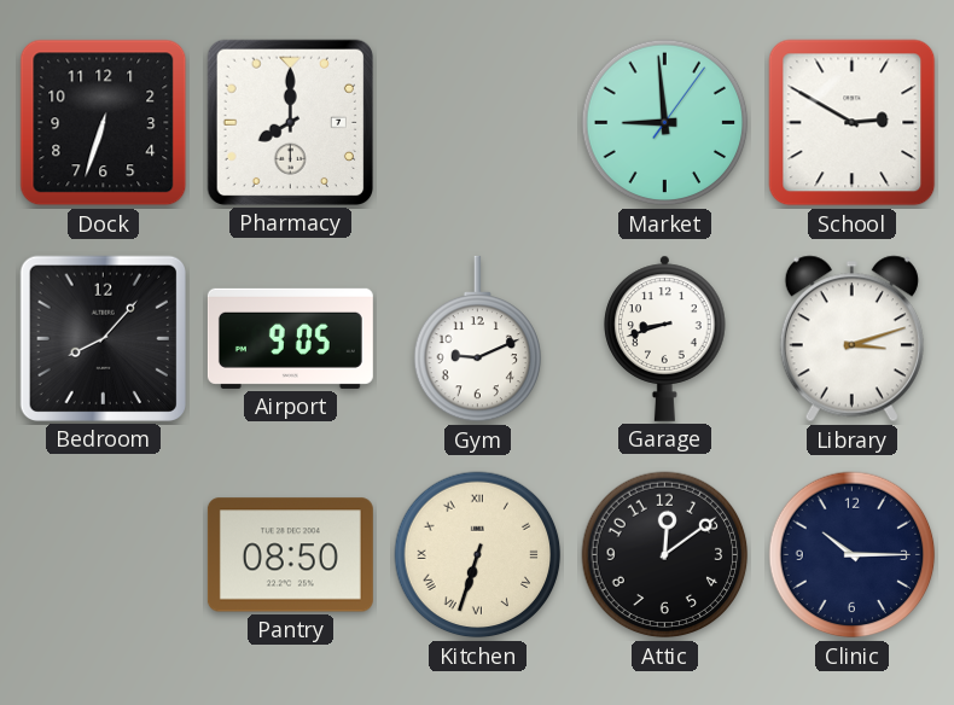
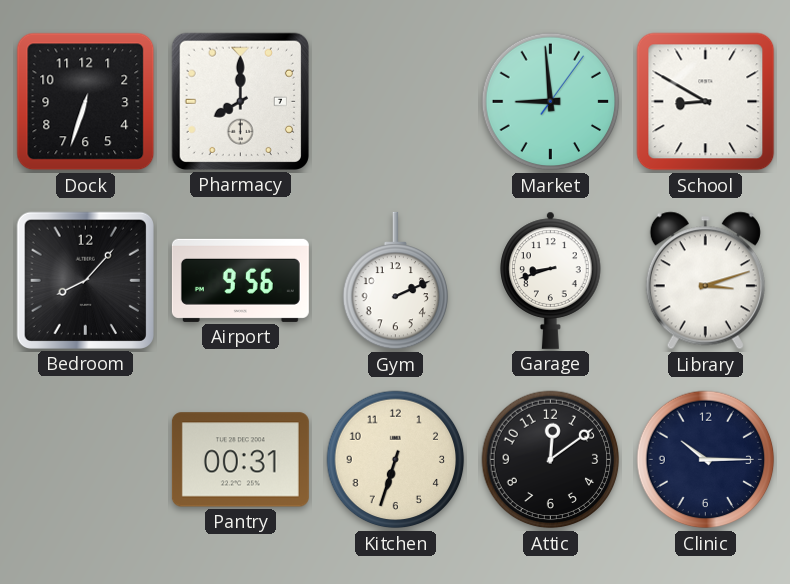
School: 2:50 -> 8:50 (706, 102)
Airport: 9:05 -> 9:56 (240, 280)
Gym: 9:11 -> 2:11 (395, 281)
Pantry: 08:50 -> 00:31 (240, 460)
Kitchen numerals: Roman -> Arabic (396, 460)
